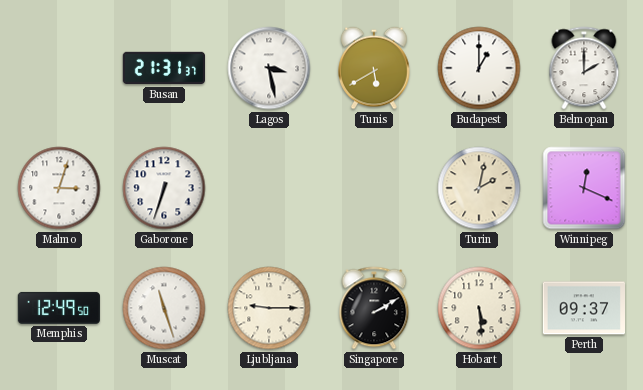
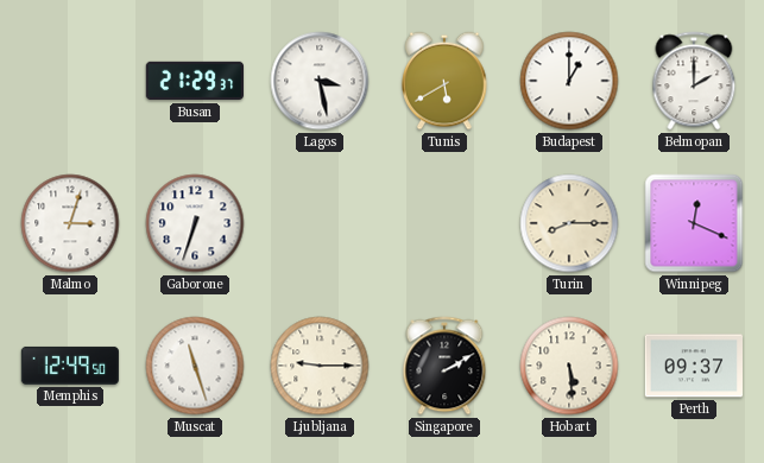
Busan: 21:31 -> 21:29 (194, 81)
Turin: 2:02 -> 8:15 (569, 223)
